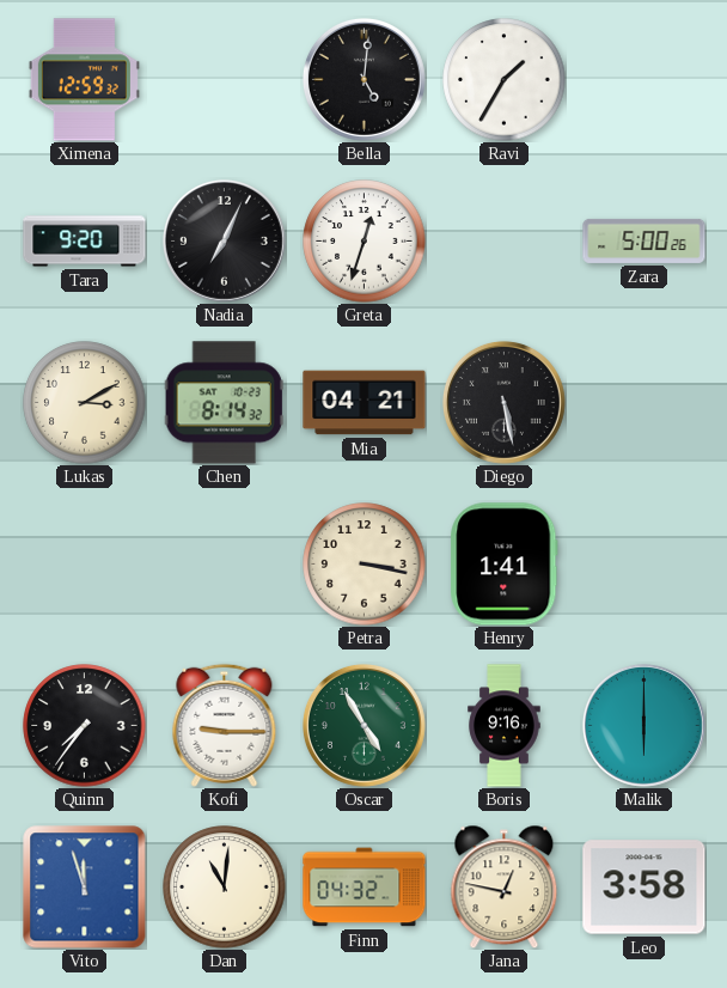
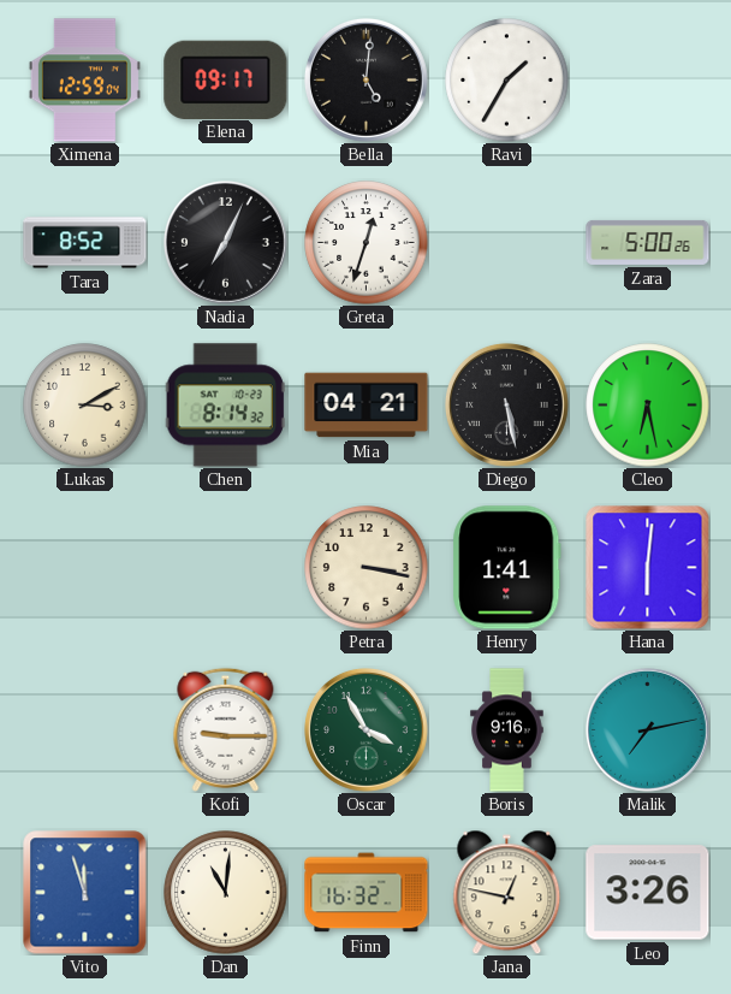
Ximena: 12:59:32 -> 12:59:04 (84, 81)
Elena: none -> 09:17 (226, 79)
Tara: 9:20 -> 8:52 (85, 243)
Cleo: none -> 6:28 (648, 406)
Hana: none -> 6:01 (648, 568)
Quinn: 7:36 -> none (85, 726)
Oscar: 4:55 -> 3:55 (365, 729)
Malik: 6:00 -> 7:13 (647, 729)
Finn: 04:32 -> 16:32 (367, 893)
Leo: 3:58 -> 3:26 (648, 893)
